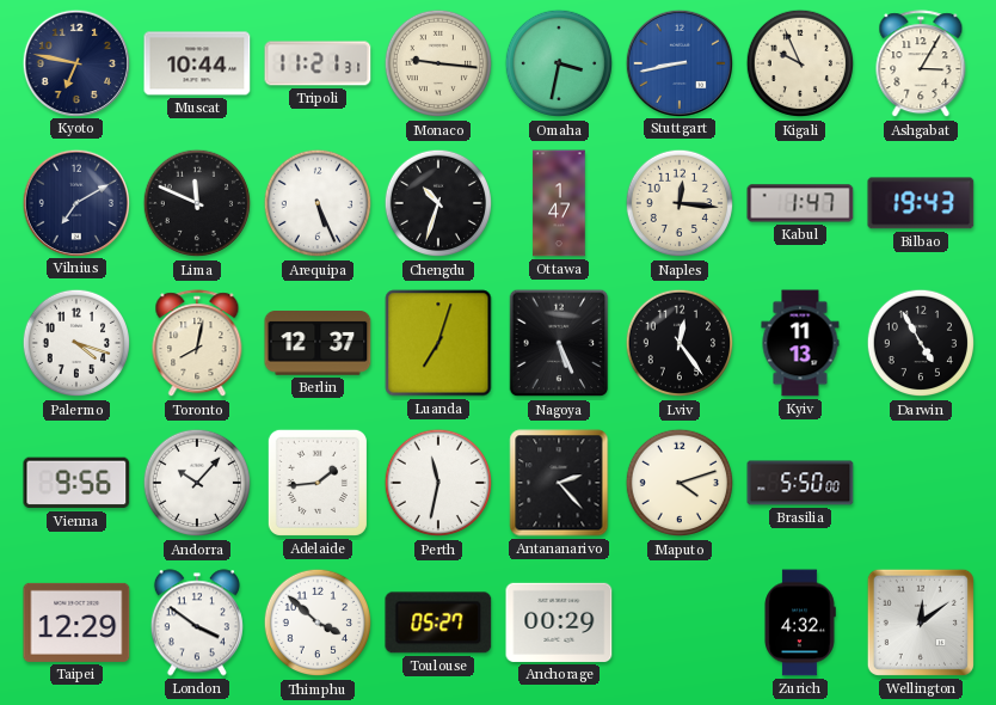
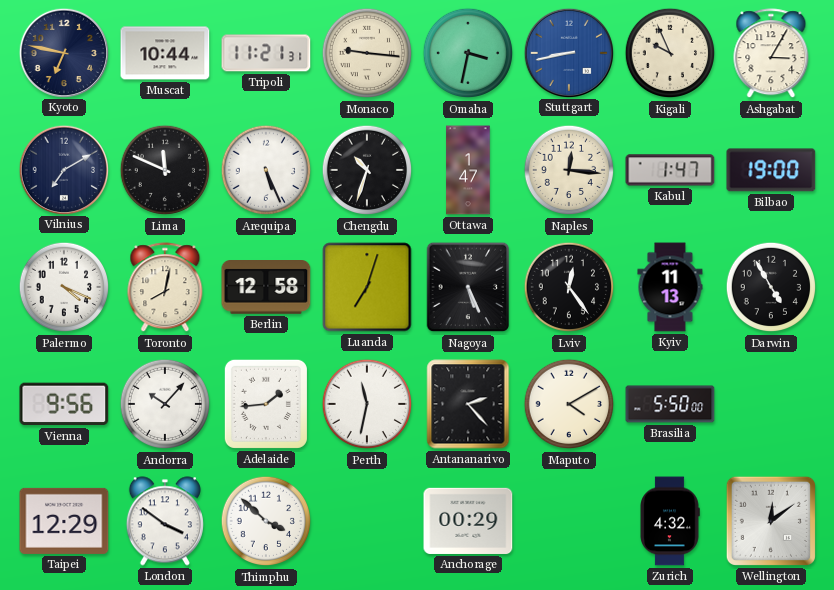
Bilbao: 19:43 -> 19:00 (771, 170)
Palermo: 4:18 -> 4:19 (64, 287)
Berlin: 12:37 -> 12:58 (266, 287)
Maputo: 4:12 -> 4:10 (569, 404)
Toulouse: 05:27 -> none (438, 623)
